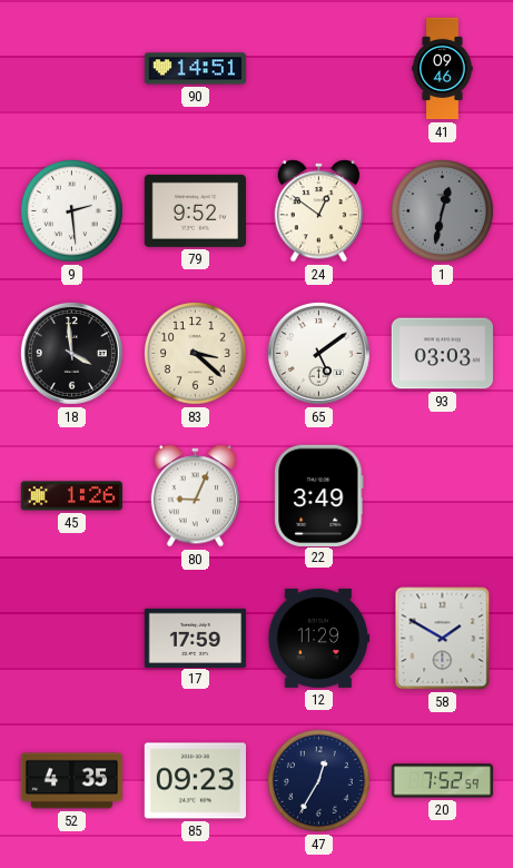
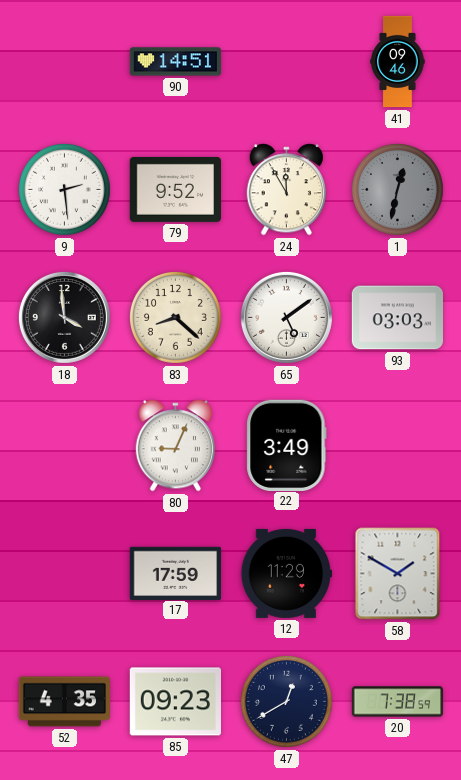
24: 12:51 -> 11:55 (287, 190)
83: 3:22 -> 8:22 (175, 317)
45: 1:26 -> none (72, 496)
47: 12:35 -> 12:40 (286, 701)
20: 7:52 -> 7:38 (398, 702)
